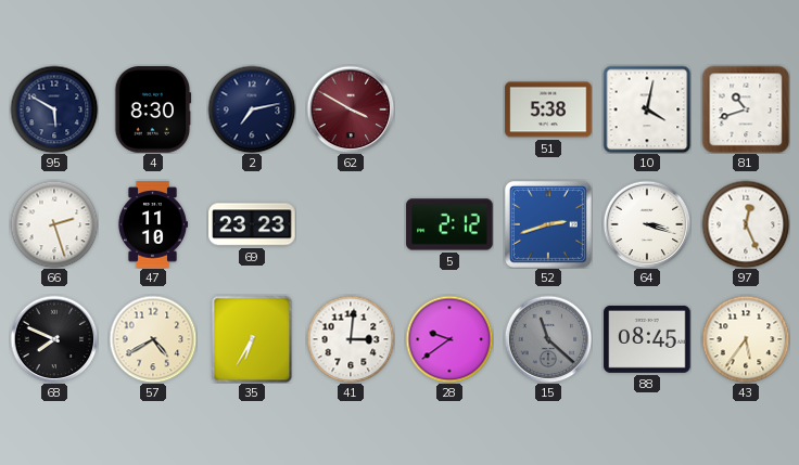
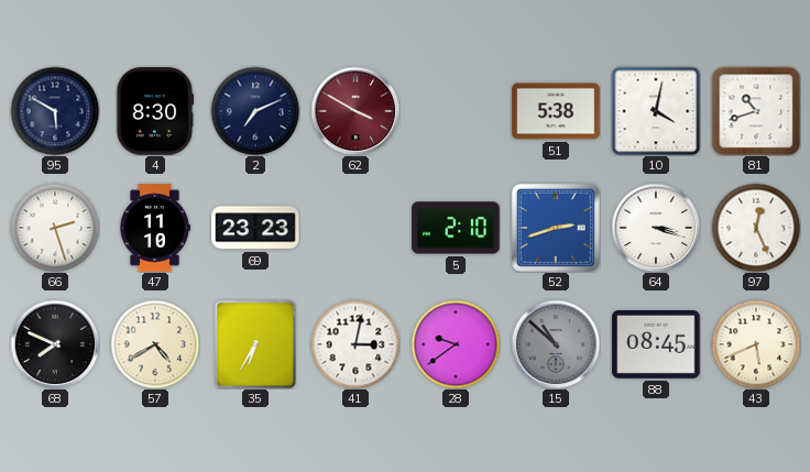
2: 7:13 -> 7:11 (255, 111)
5: 2:12 -> 2:10 (456, 228)
41: 3:01 -> 3:02 (355, 344)
15: 11:22 -> 10:52 (556, 344)
43: 5:36 -> 5:41 (756, 344)
